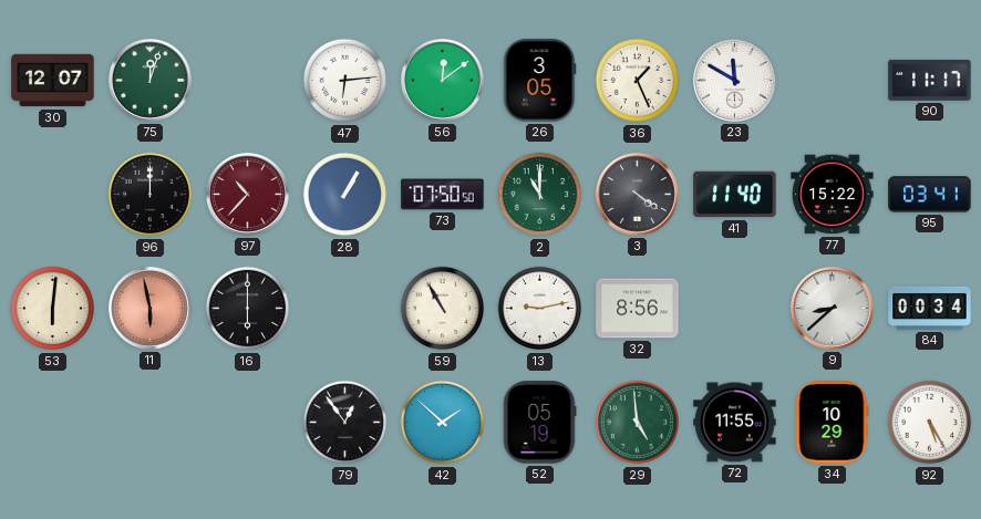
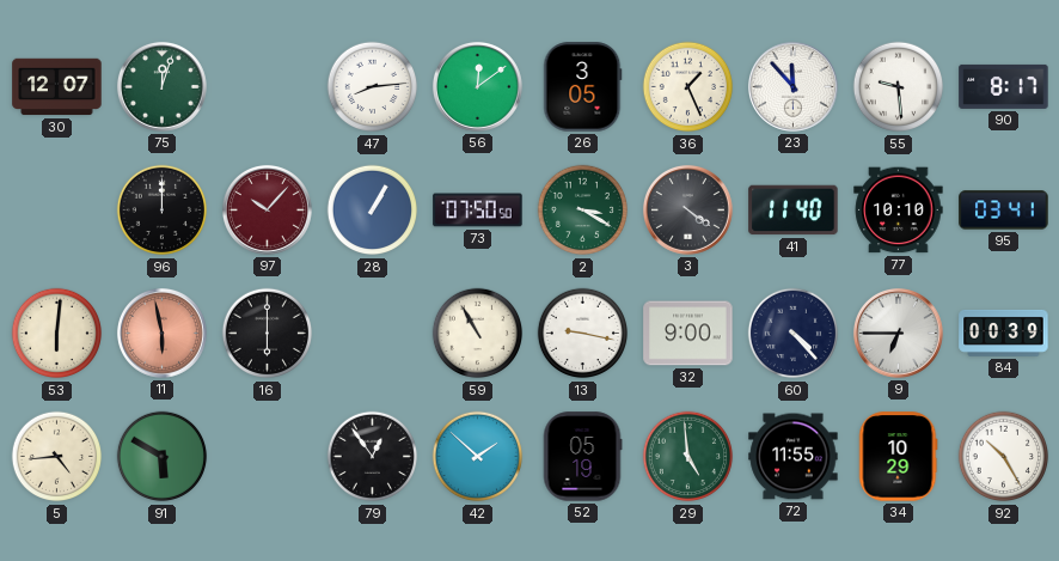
47: 6:14 -> 8:14 (373, 87)
23: 11:50 -> 11:53 (792, 86)
55: none -> 9:29 (899, 87)
90: 11:17 -> 8:17 (1004, 86)
97: 10:37 -> 10:07 (267, 209)
2: 11:00 -> 3:20 (583, 211)
77: 15:22 -> 10:10 (899, 211)
13: 9:13 -> 9:17 (583, 334)
32: 8:56 -> 9:00 (688, 334)
60: none -> 4:23 (794, 334)
9: 8:38 -> 6:45 (898, 333)
84: 00:34 -> 00:39 (1004, 333)
5: none -> 4:44 (57, 457)
91: none -> 5:50 (163, 457)
92: 5:25 -> 10:25 (1004, 457)
